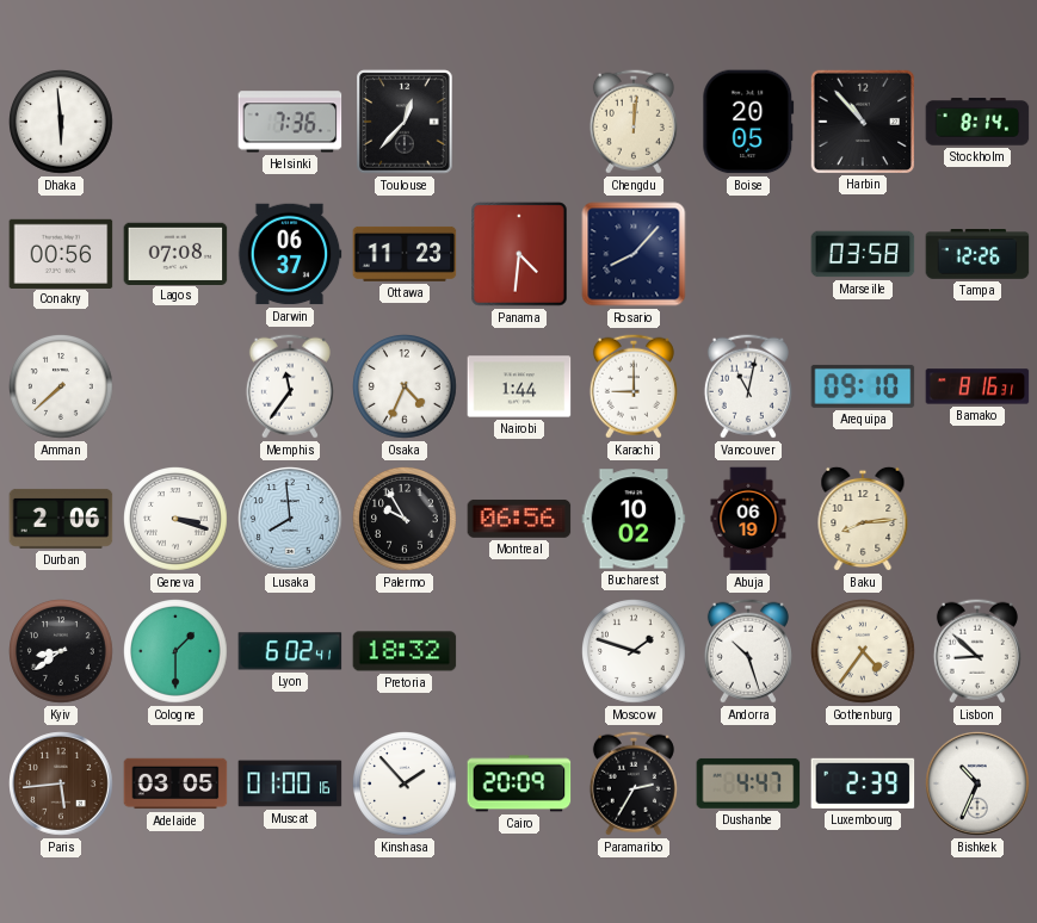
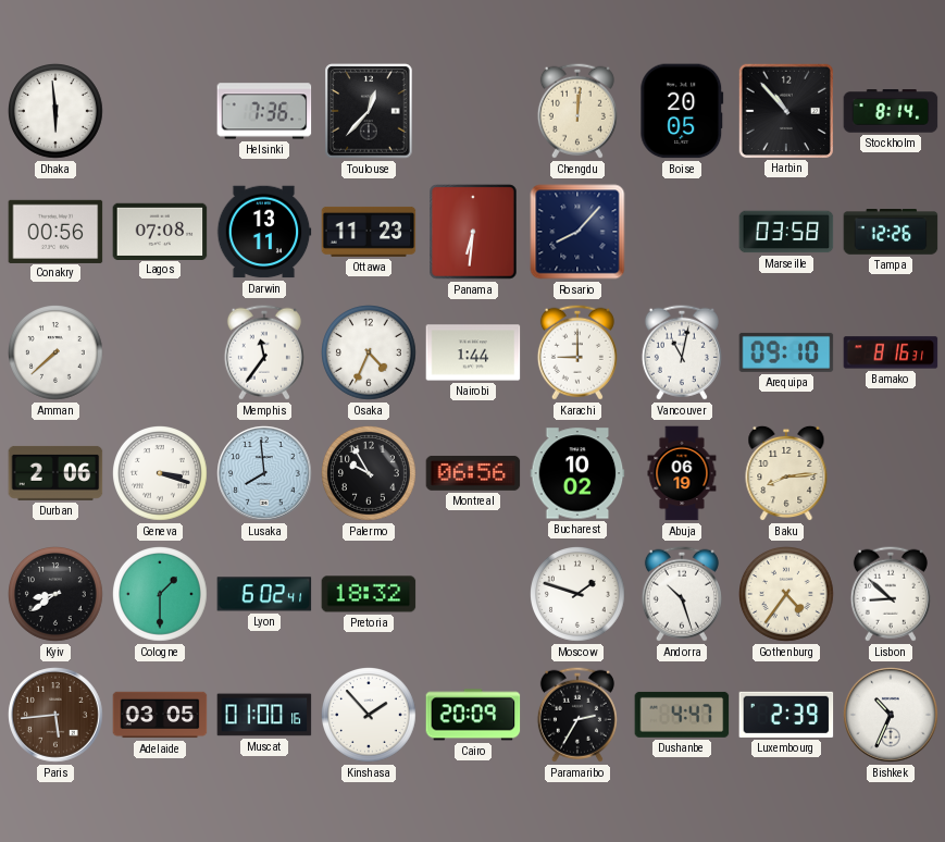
Darwin: 06:37 -> 13:11 (264, 232)
Panama: 4:31 -> 6:31 (473, 232)
